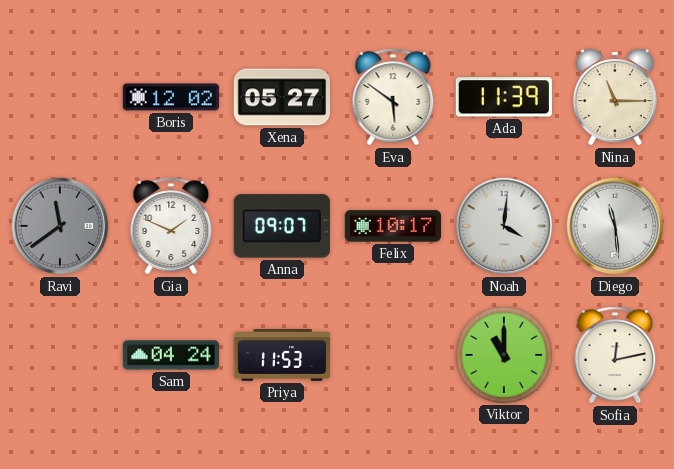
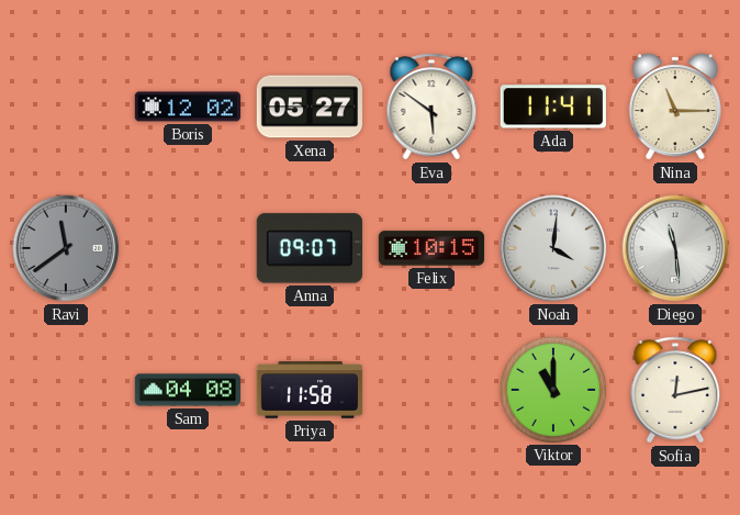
Ada: 11:39 -> 11:41 (553, 107)
Gia: 1:49 -> none (171, 226)
Felix: 10:17 -> 10:15 (430, 248)
Sam: 04:24 -> 04:08 (188, 390)
Priya: 11:53 -> 11:58 (310, 390)
